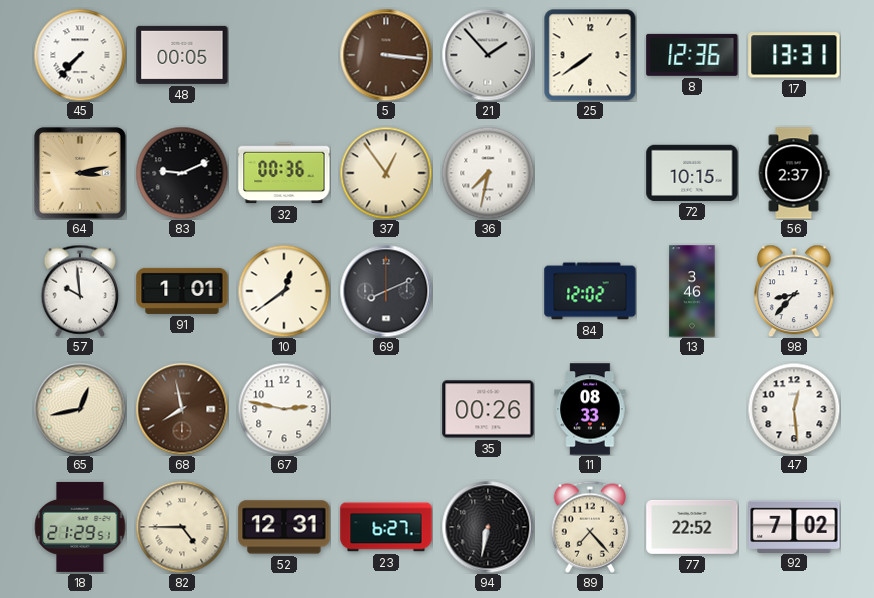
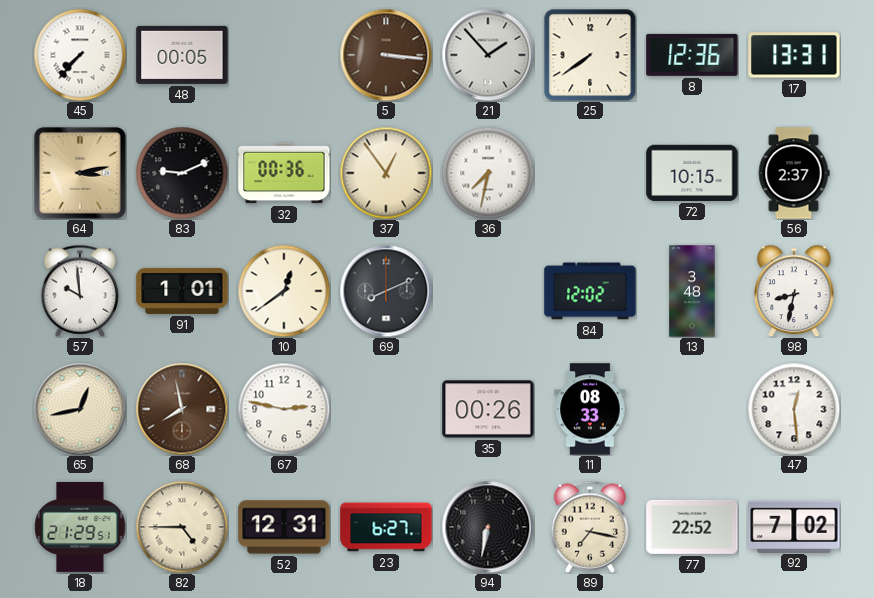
13: 3:46 -> 3:48 (692, 291)
98: 8:37 -> 8:32 (795, 291)
89: 7:23 -> 7:17 (590, 527)
